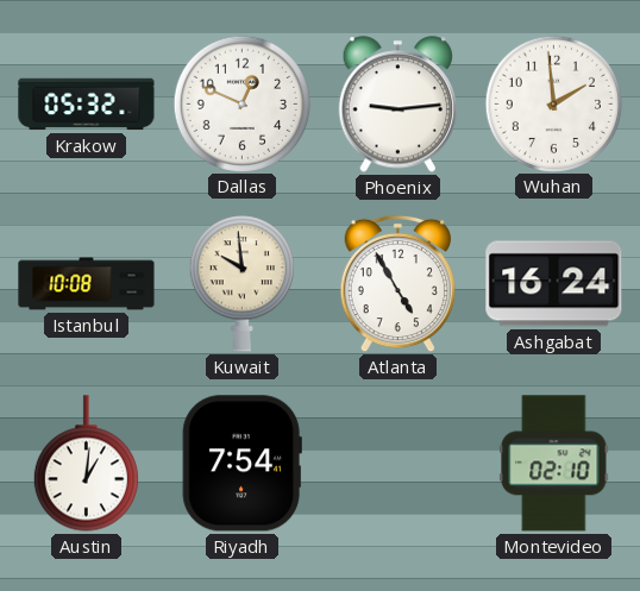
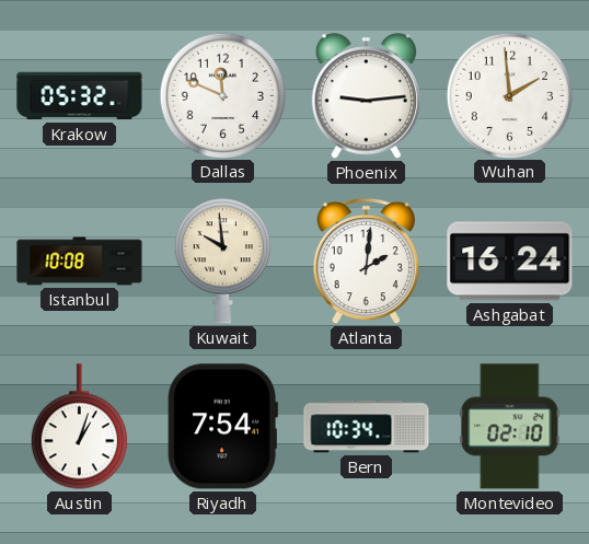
Dallas: 12:49 -> 11:49 (222, 95)
Atlanta: 4:55 -> 2:01 (366, 262)
Austin: 1:01 -> 1:03 (79, 427)
Bern: none -> 10:34 (367, 427)
